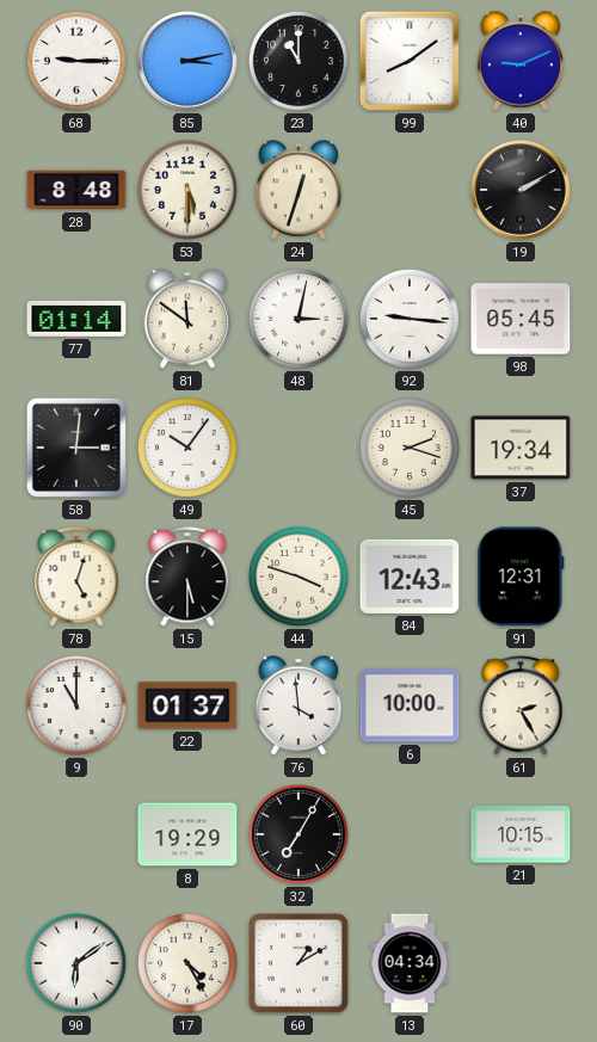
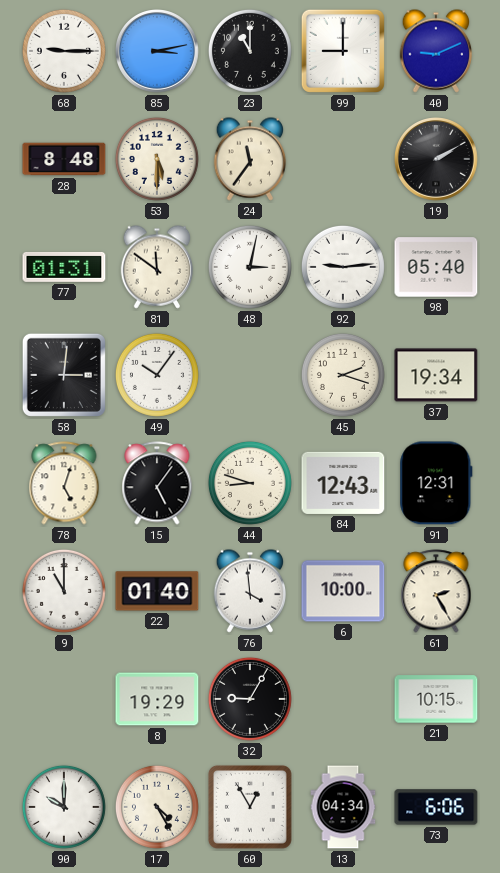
99: 8:09 -> 9:00 (343, 51)
24: 12:33 -> 11:36 (250, 159)
77: 01:14 -> 01:31 (64, 267)
92: 9:16 -> 9:14 (343, 267)
98: 05:45 -> 05:40 (436, 267)
15: 5:30 -> 5:06 (157, 483)
44: 3:48 -> 8:48 (250, 483)
22: 01:37 -> 01:40 (157, 591)
32: 7:05 -> 9:05 (250, 699)
90: 6:09 -> 10:00 (64, 807)
60: 1:10 -> 12:55 (250, 807)
73: none -> 6:06 (436, 807)
